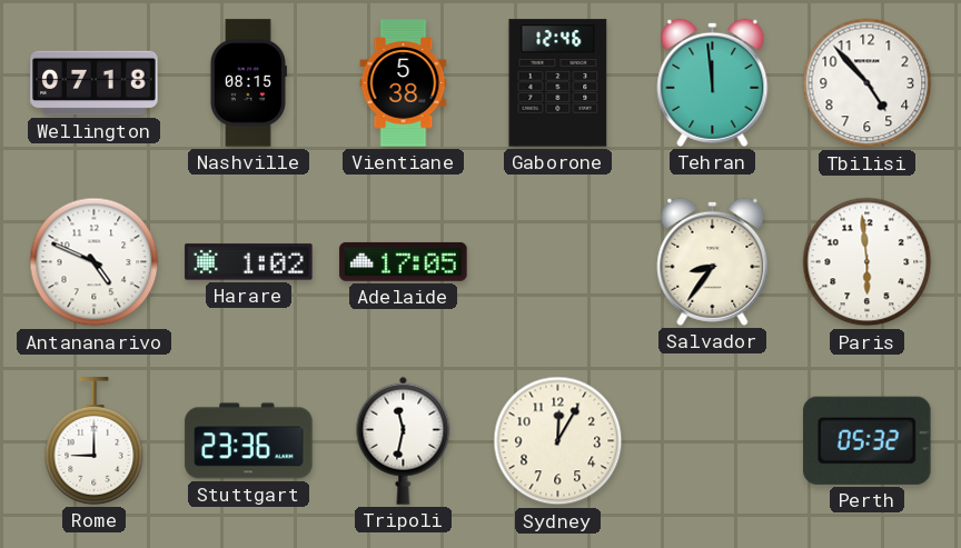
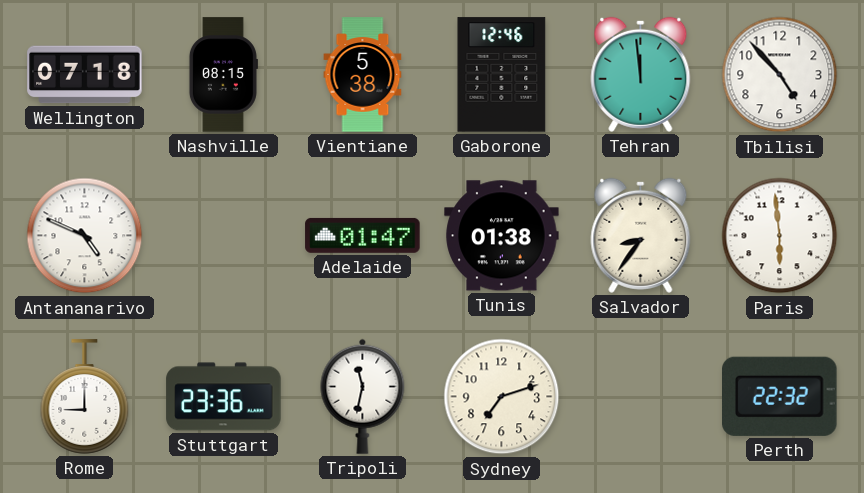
Harare: 1:02 -> none (249, 262)
Adelaide: 17:05 -> 01:47 (363, 235)
Tunis: none -> 01:38 (502, 236)
Sydney: 12:05 -> 7:12 (502, 397)
Perth: 05:32 -> 22:32 (780, 396)
